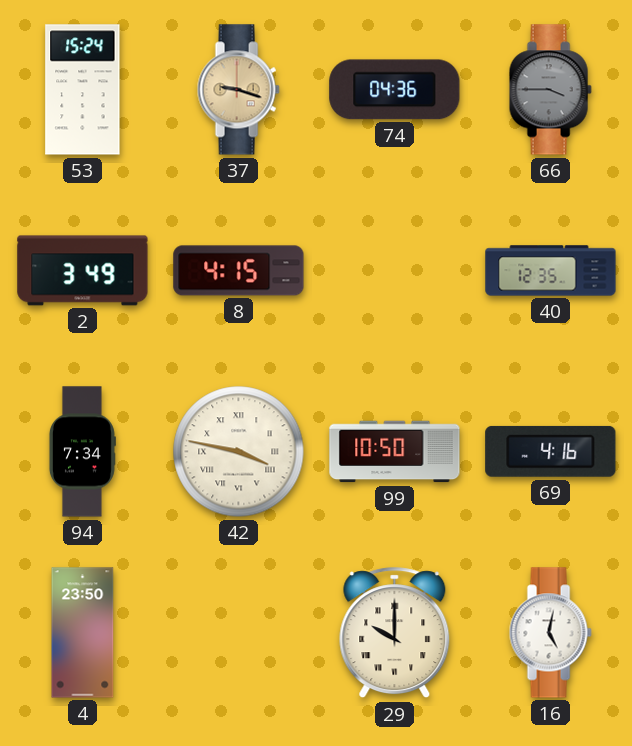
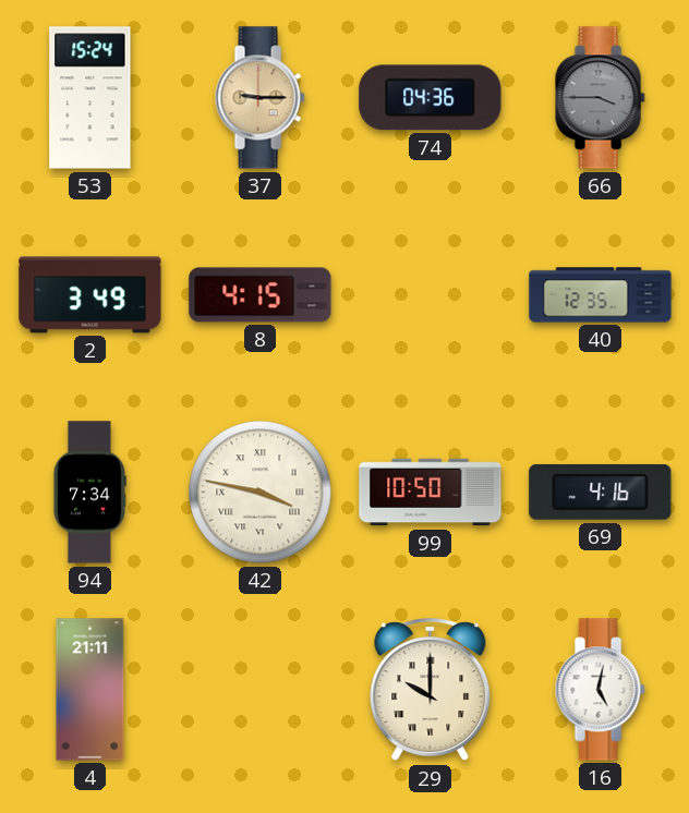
37: 9:18 -> 9:15 (259, 98)
4: 23:50 -> 21:11 (90, 690)
